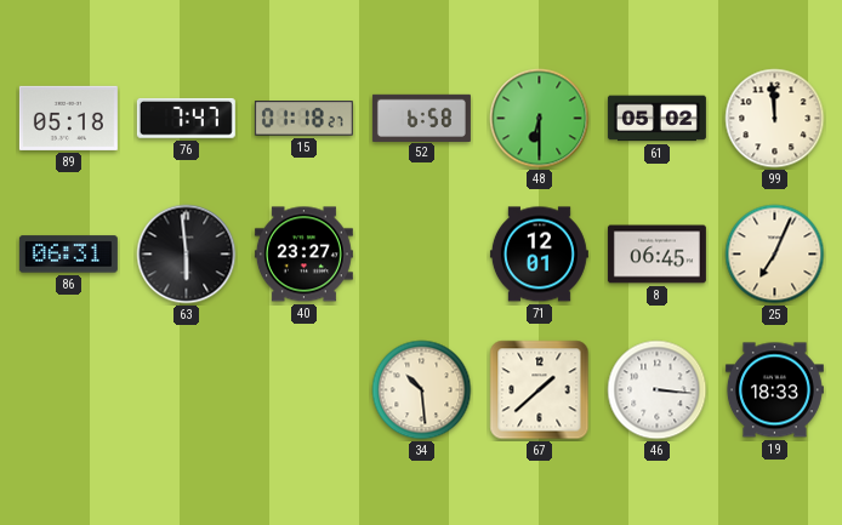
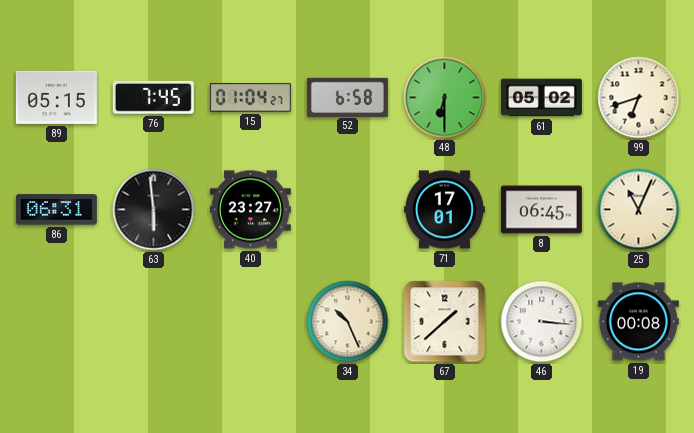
89: 05:18 -> 05:15 (56, 97)
76: 7:47 -> 7:45 (153, 97)
15: 01:18 -> 01:04 (250, 98)
99: 11:59 -> 6:42 (639, 98)
71: 12:01 -> 17:01 (444, 210)
25: 7:04 -> 11:04 (639, 210)
34: 10:29 -> 10:26 (348, 322)
19: 18:33 -> 00:08 (638, 322)
